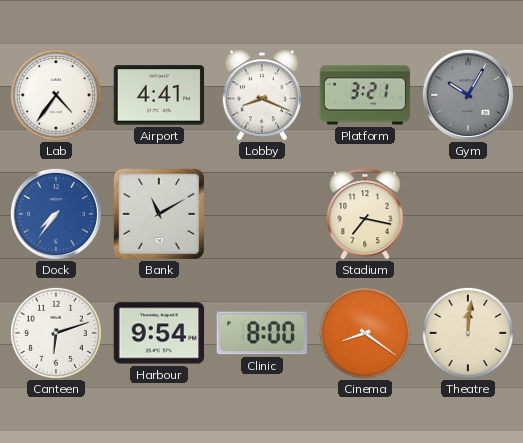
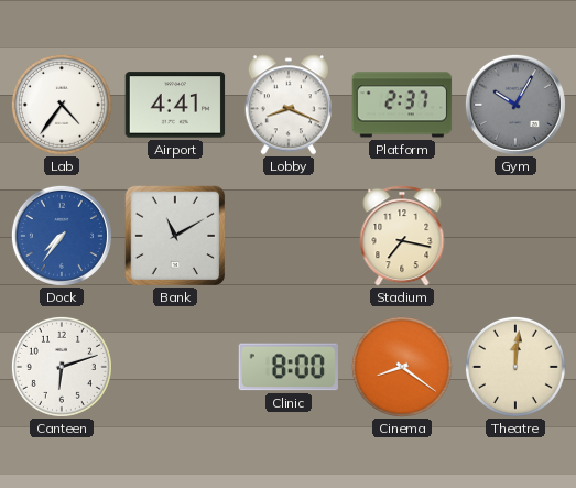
Platform: 3:21 -> 2:37 (402, 105)
Harbour: 9:54 -> none (159, 333)
